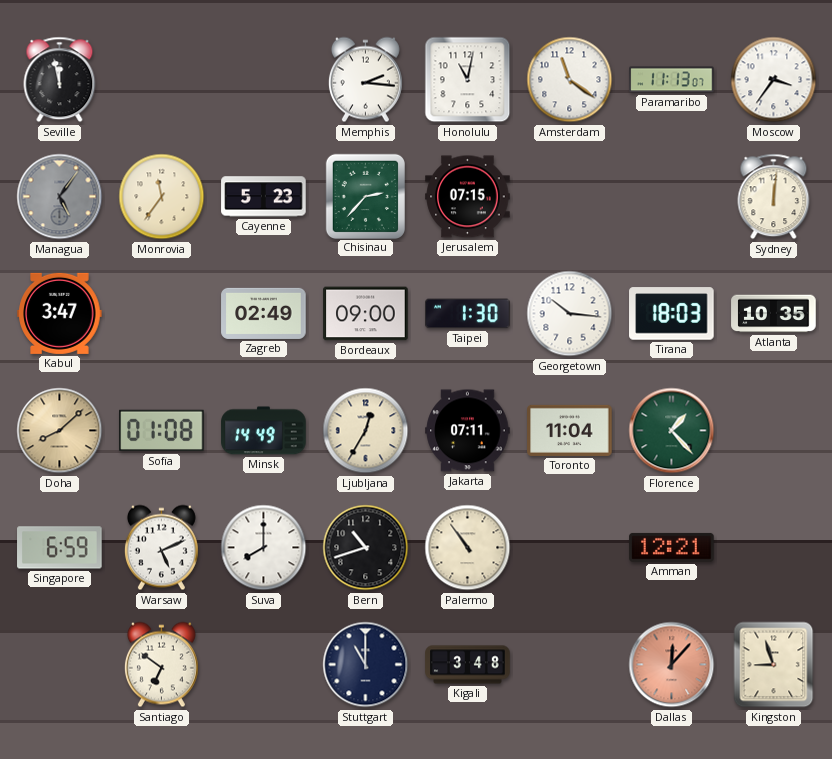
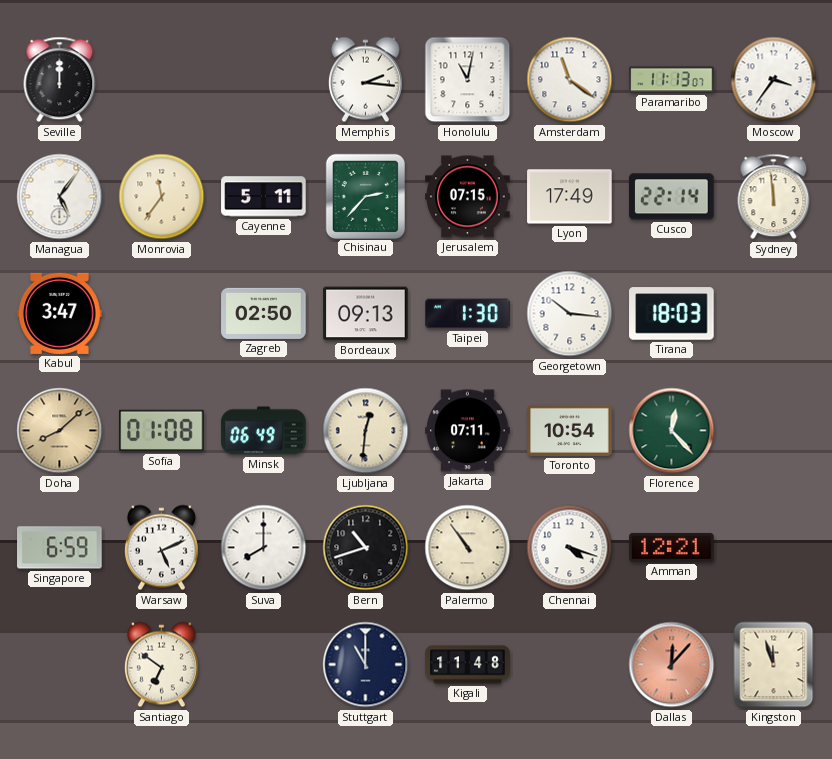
Seville: 11:58 -> 12:00 (60, 80)
Managua dial: grey -> white (60, 197)
Cayenne: 5:23 -> 5:11 (264, 197)
Lyon: none -> 17:49 (570, 197)
Cusco: none -> 22:14 (672, 197)
Sydney: 12:01 -> 11:59 (774, 197)
Zagreb: 02:49 -> 02:50 (264, 313)
Bordeaux: 09:00 -> 09:13 (366, 314)
Atlanta: 10:35 -> none (774, 314)
Minsk: 14:49 -> 06:49 (264, 431)
Ljubljana: 12:35 -> 12:31 (366, 431)
Toronto: 11:04 -> 10:54 (570, 430)
Florence: 1:23 -> 12:23 (672, 431)
Chennai: none -> 4:18 (570, 548)
Kigali: 3:48 -> 11:48 (468, 665)
Kingston: 8:57 -> 11:57 (774, 665)
